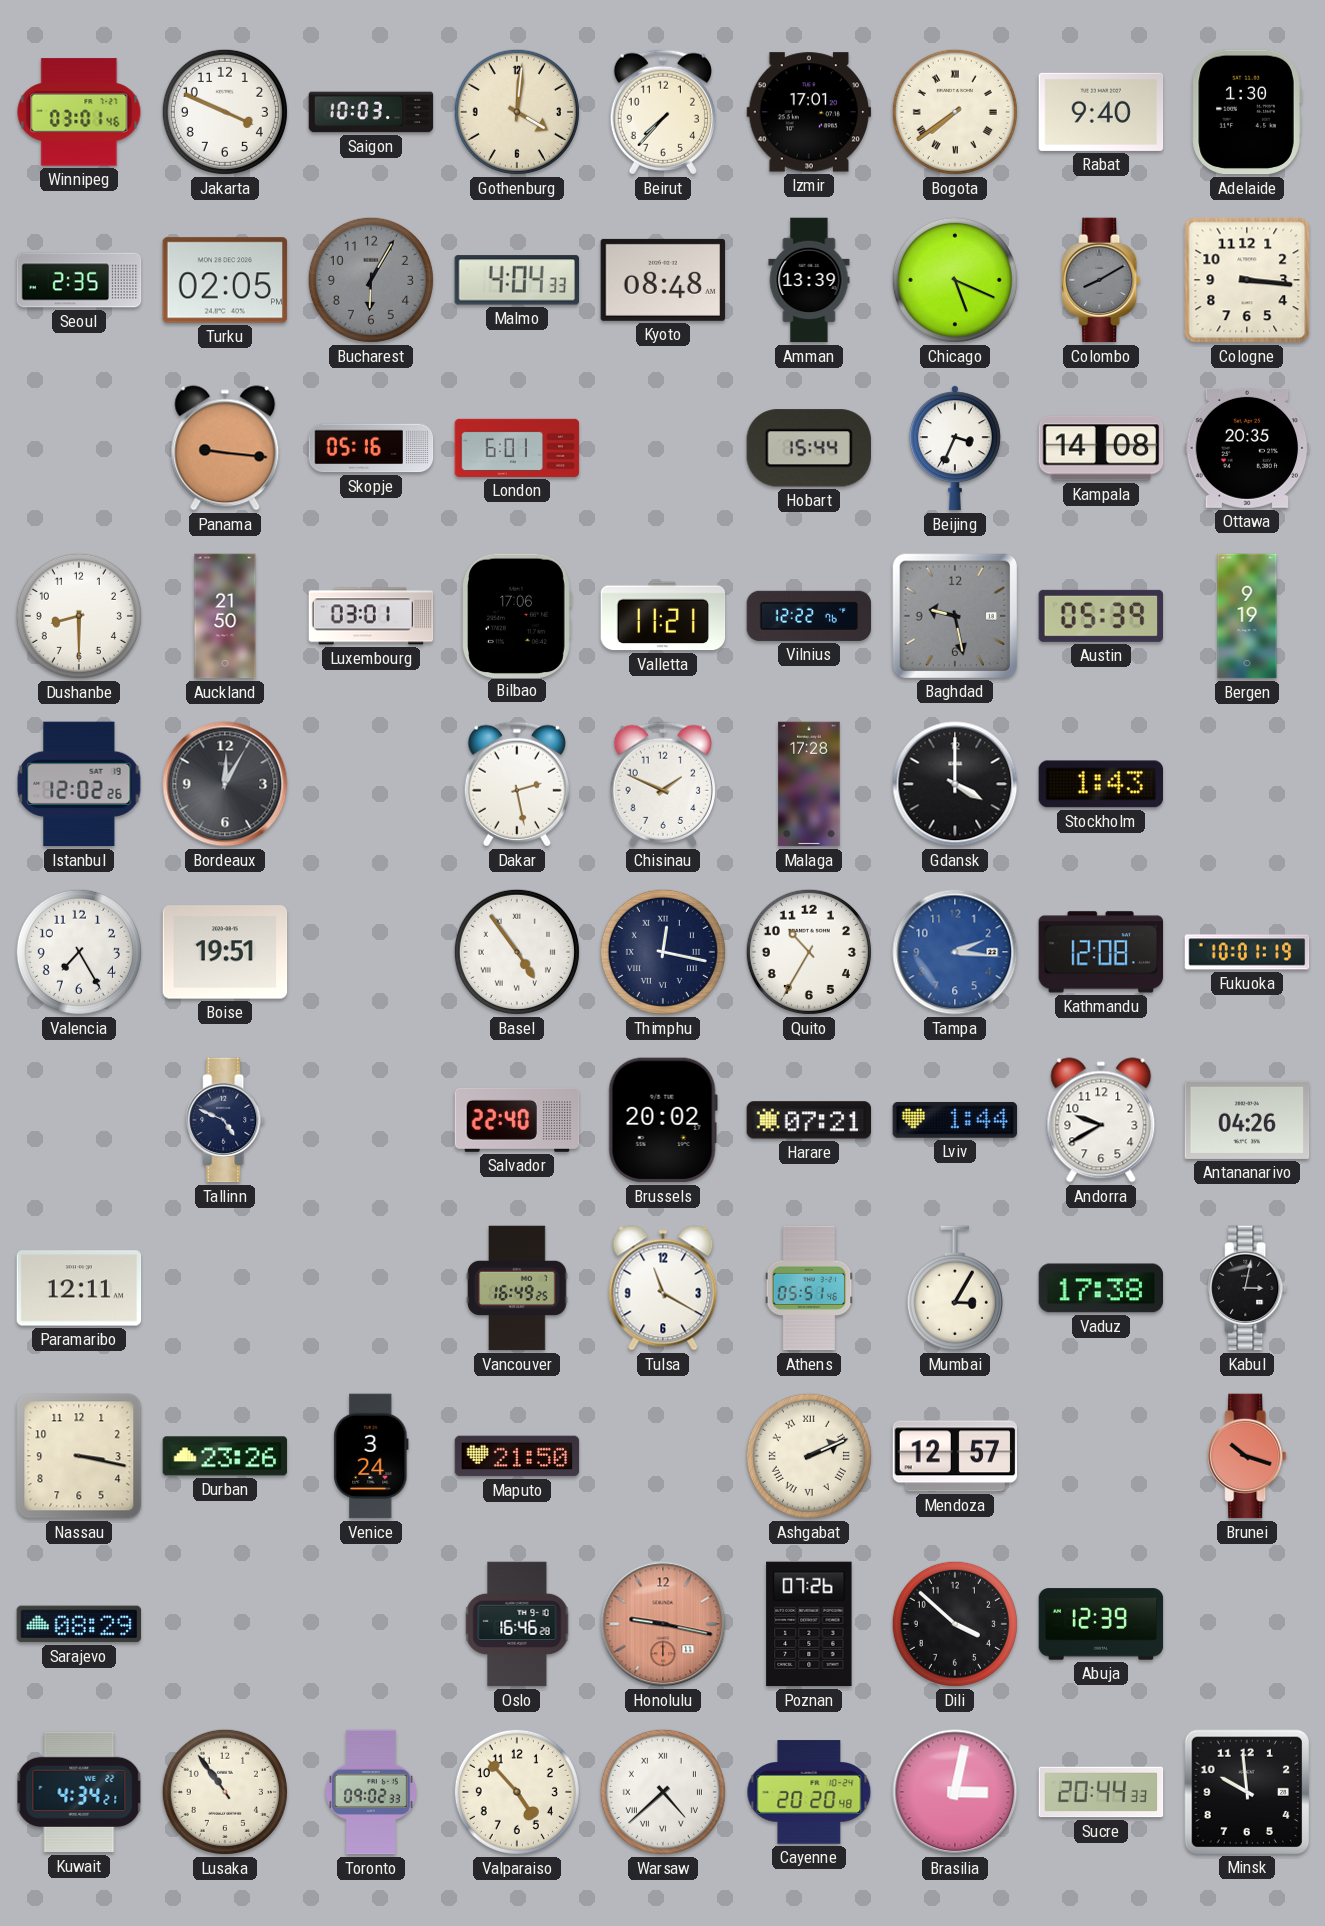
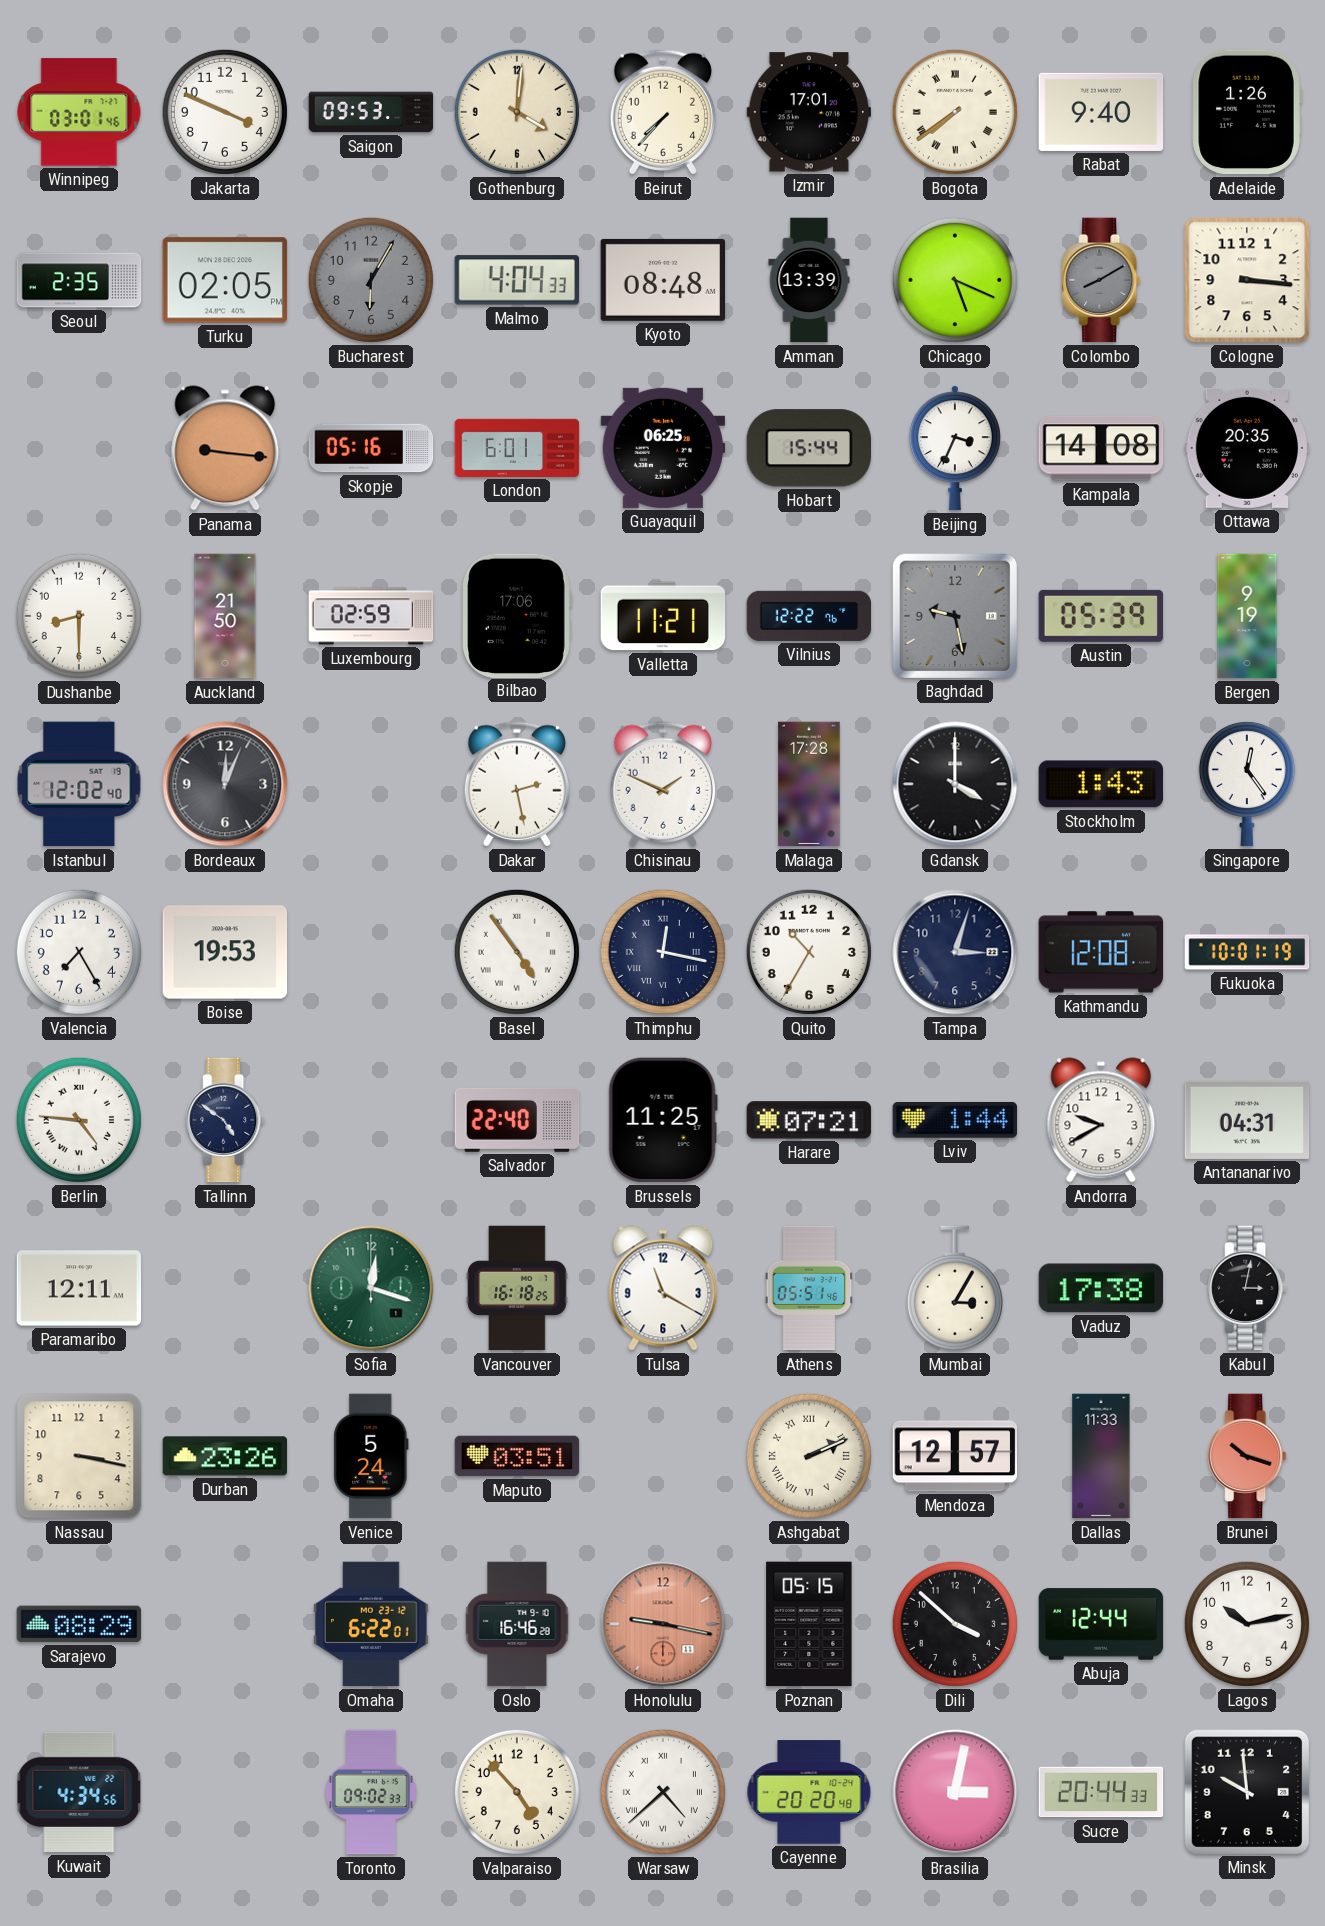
Saigon: 10:03 -> 09:53 (371, 112)
Adelaide: 1:30 -> 1:26 (1247, 112)
Guayaquil: none -> 06:25 (663, 448)
Luxembourg: 03:01 -> 02:59 (371, 616)
Istanbul: 12:02:26 -> 12:02:40 (79, 784)
Bordeaux: 12:05 -> 12:04 (225, 784)
Singapore: none -> 12:24 (1247, 784)
Boise: 19:51 -> 19:53 (225, 952)
Tampa: 2:16 -> 3:03 (955, 952)
Tampa dial: blue -> navy (955, 952)
Berlin: none -> 4:46 (79, 1120)
Tallinn: 4:49 -> 4:51 (225, 1120)
Brussels: 20:02 -> 11:25 (663, 1120)
Antananarivo: 04:26 -> 04:31 (1247, 1120)
Sofia: none -> 12:18 (371, 1288)
Vancouver: 16:49 -> 16:18 (517, 1288)
Venice: 3:24 -> 5:24 (371, 1456)
Maputo: 21:50 -> 03:51 (517, 1456)
Dallas: none -> 11:33 (1101, 1456)
Omaha: none -> 6:22 (372, 1624)
Poznan: 07:26 -> 05:15 (809, 1624)
Abuja: 12:39 -> 12:44 (1101, 1624)
Lagos: none -> 10:13 (1247, 1624)
Kuwait: 4:34:21 -> 4:34:56 (79, 1792)
Lusaka: 10:54 -> none (225, 1792)
